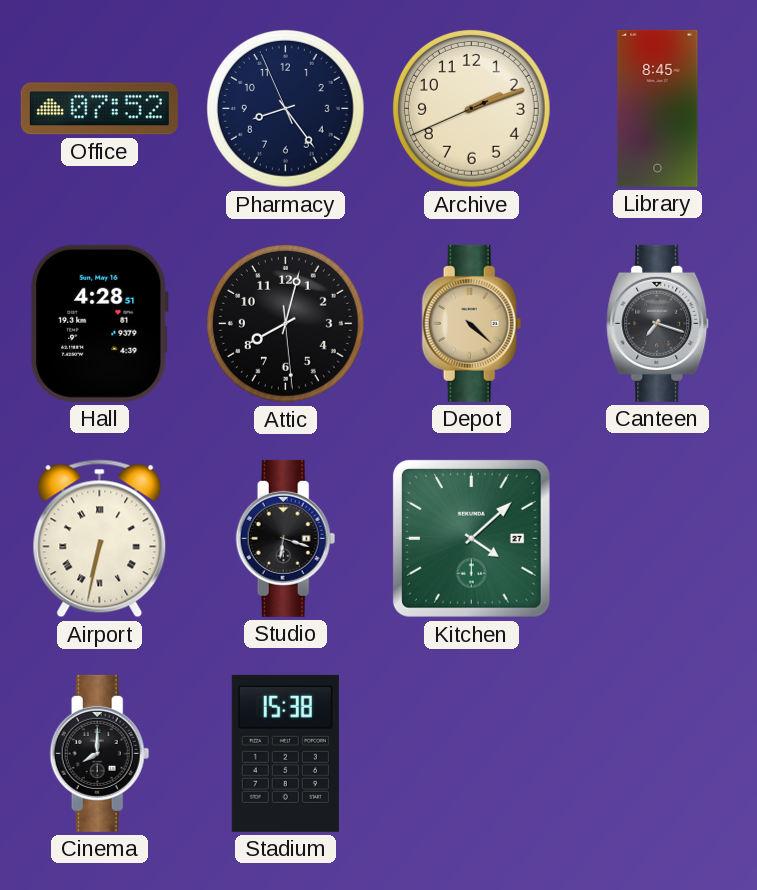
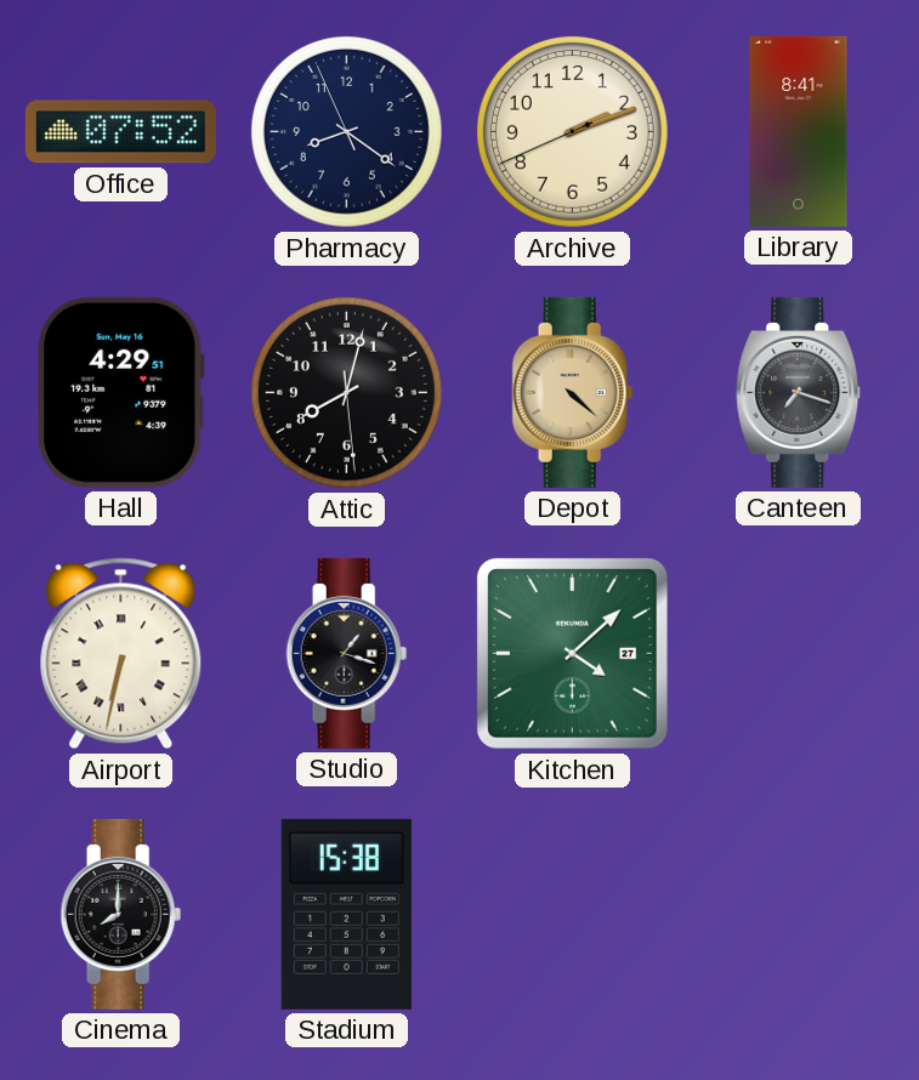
Pharmacy: 8:23 -> 8:20 (346, 131)
Library: 8:45 -> 8:41 (799, 131)
Hall: 4:28 -> 4:29 (121, 392)
Studio: 6:18 -> 1:18 (347, 653)
